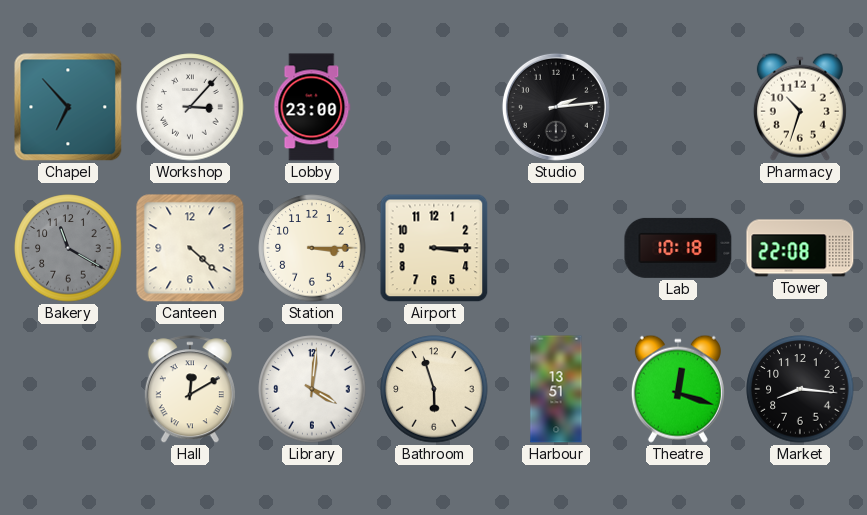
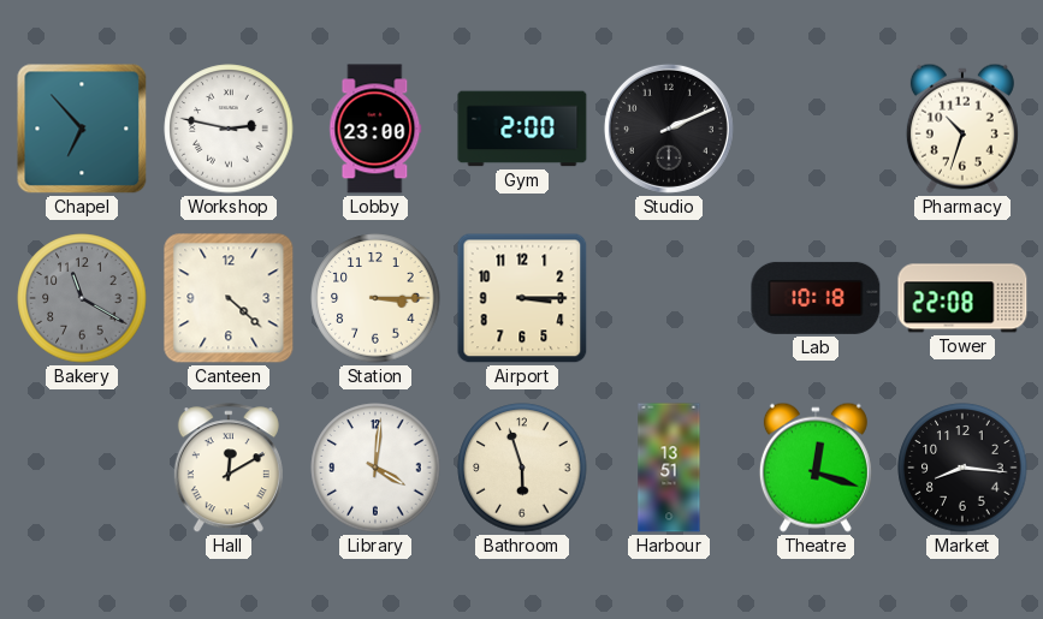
Workshop: 3:07 -> 2:47 (229, 129)
Gym: none -> 2:00 (522, 129)
Studio: 2:14 -> 2:11 (669, 129)
